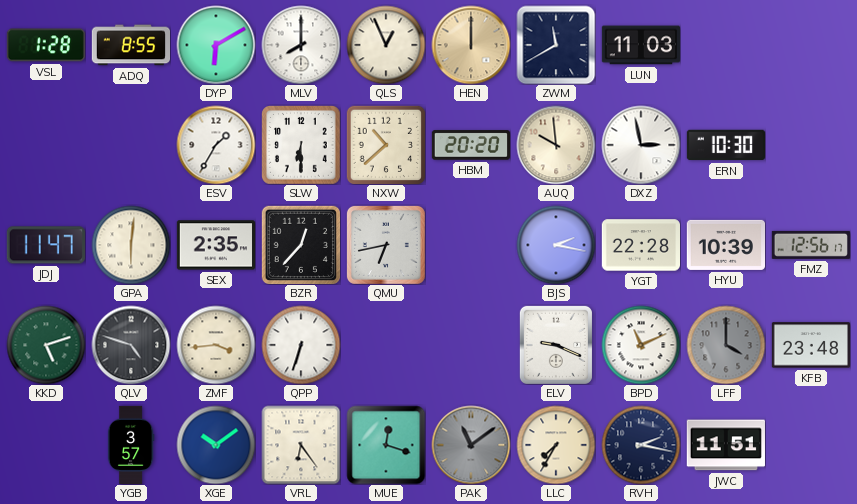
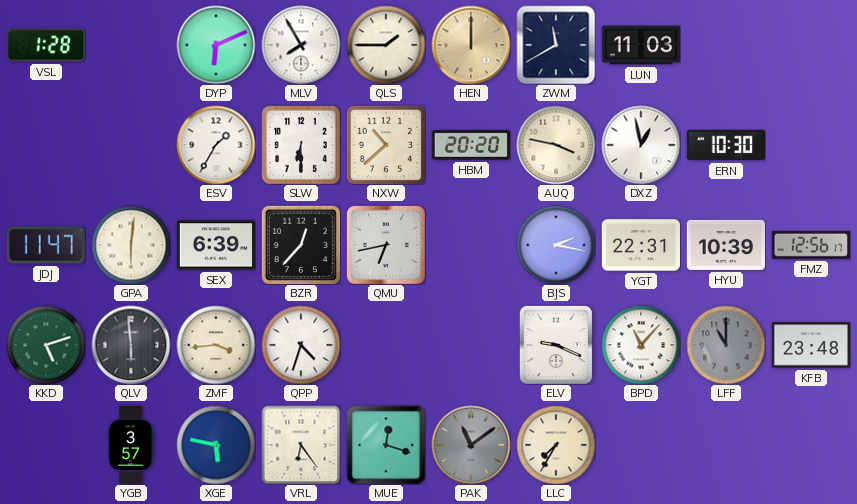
ADQ: 8:55 -> none (130, 45)
DYP: 6:10 -> 6:11 (216, 45)
MLV: 8:00 -> 7:55 (301, 45)
QLS: 12:56 -> 1:45 (386, 45)
AUQ: 9:59 -> 3:47 (556, 145)
DXZ: 2:58 -> 12:58 (641, 145)
SEX: 2:35 -> 6:39 (215, 245)
YGT: 22:28 -> 22:31 (640, 245)
QLV: 4:48 -> 5:59 (131, 345)
QPP: 6:33 -> 4:33 (301, 345)
BPD: 11:11 -> 11:07 (641, 345)
LFF: 4:00 -> 11:00 (726, 345)
XGE: 10:09 -> 5:47 (216, 445)
RVH: 2:17 -> none (641, 445)
JWC: 11:51 -> none (726, 445)
